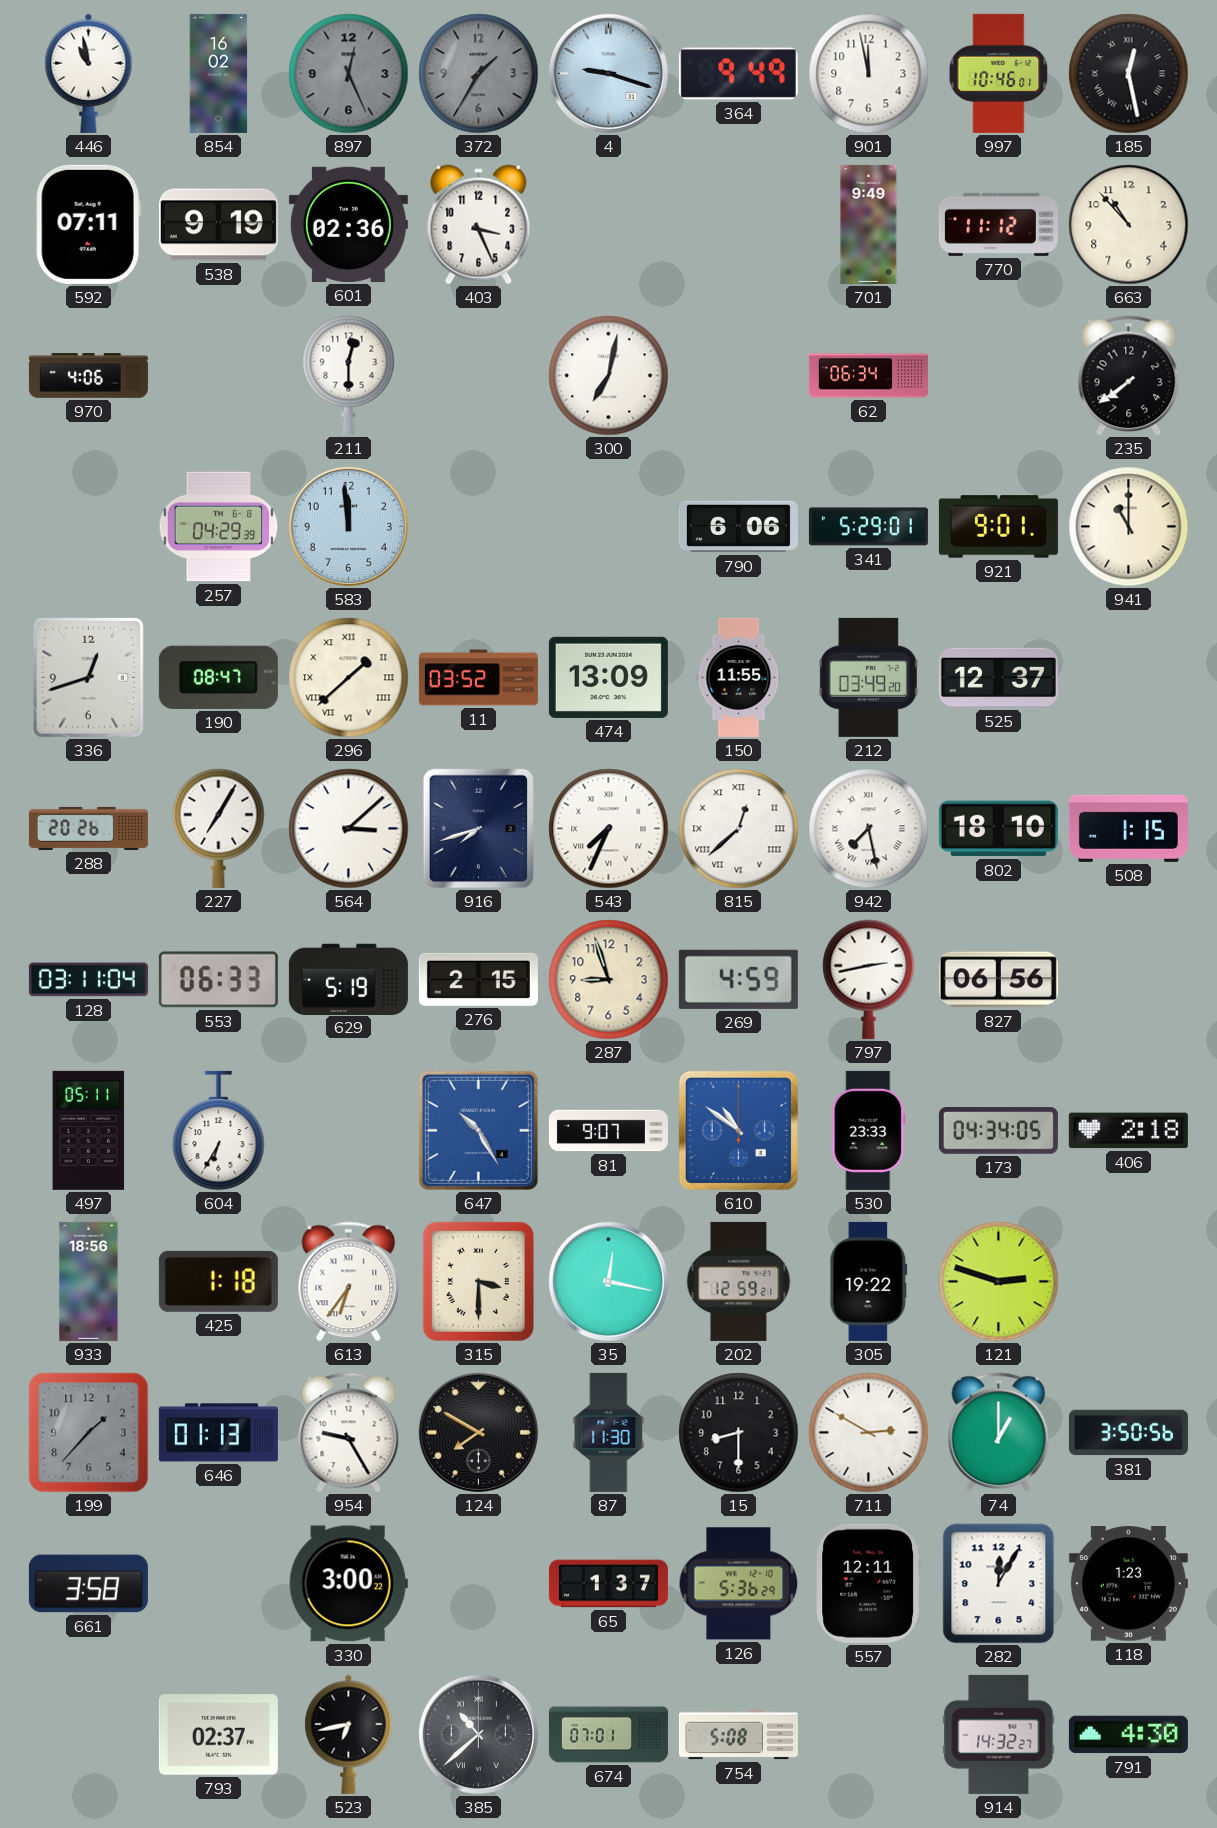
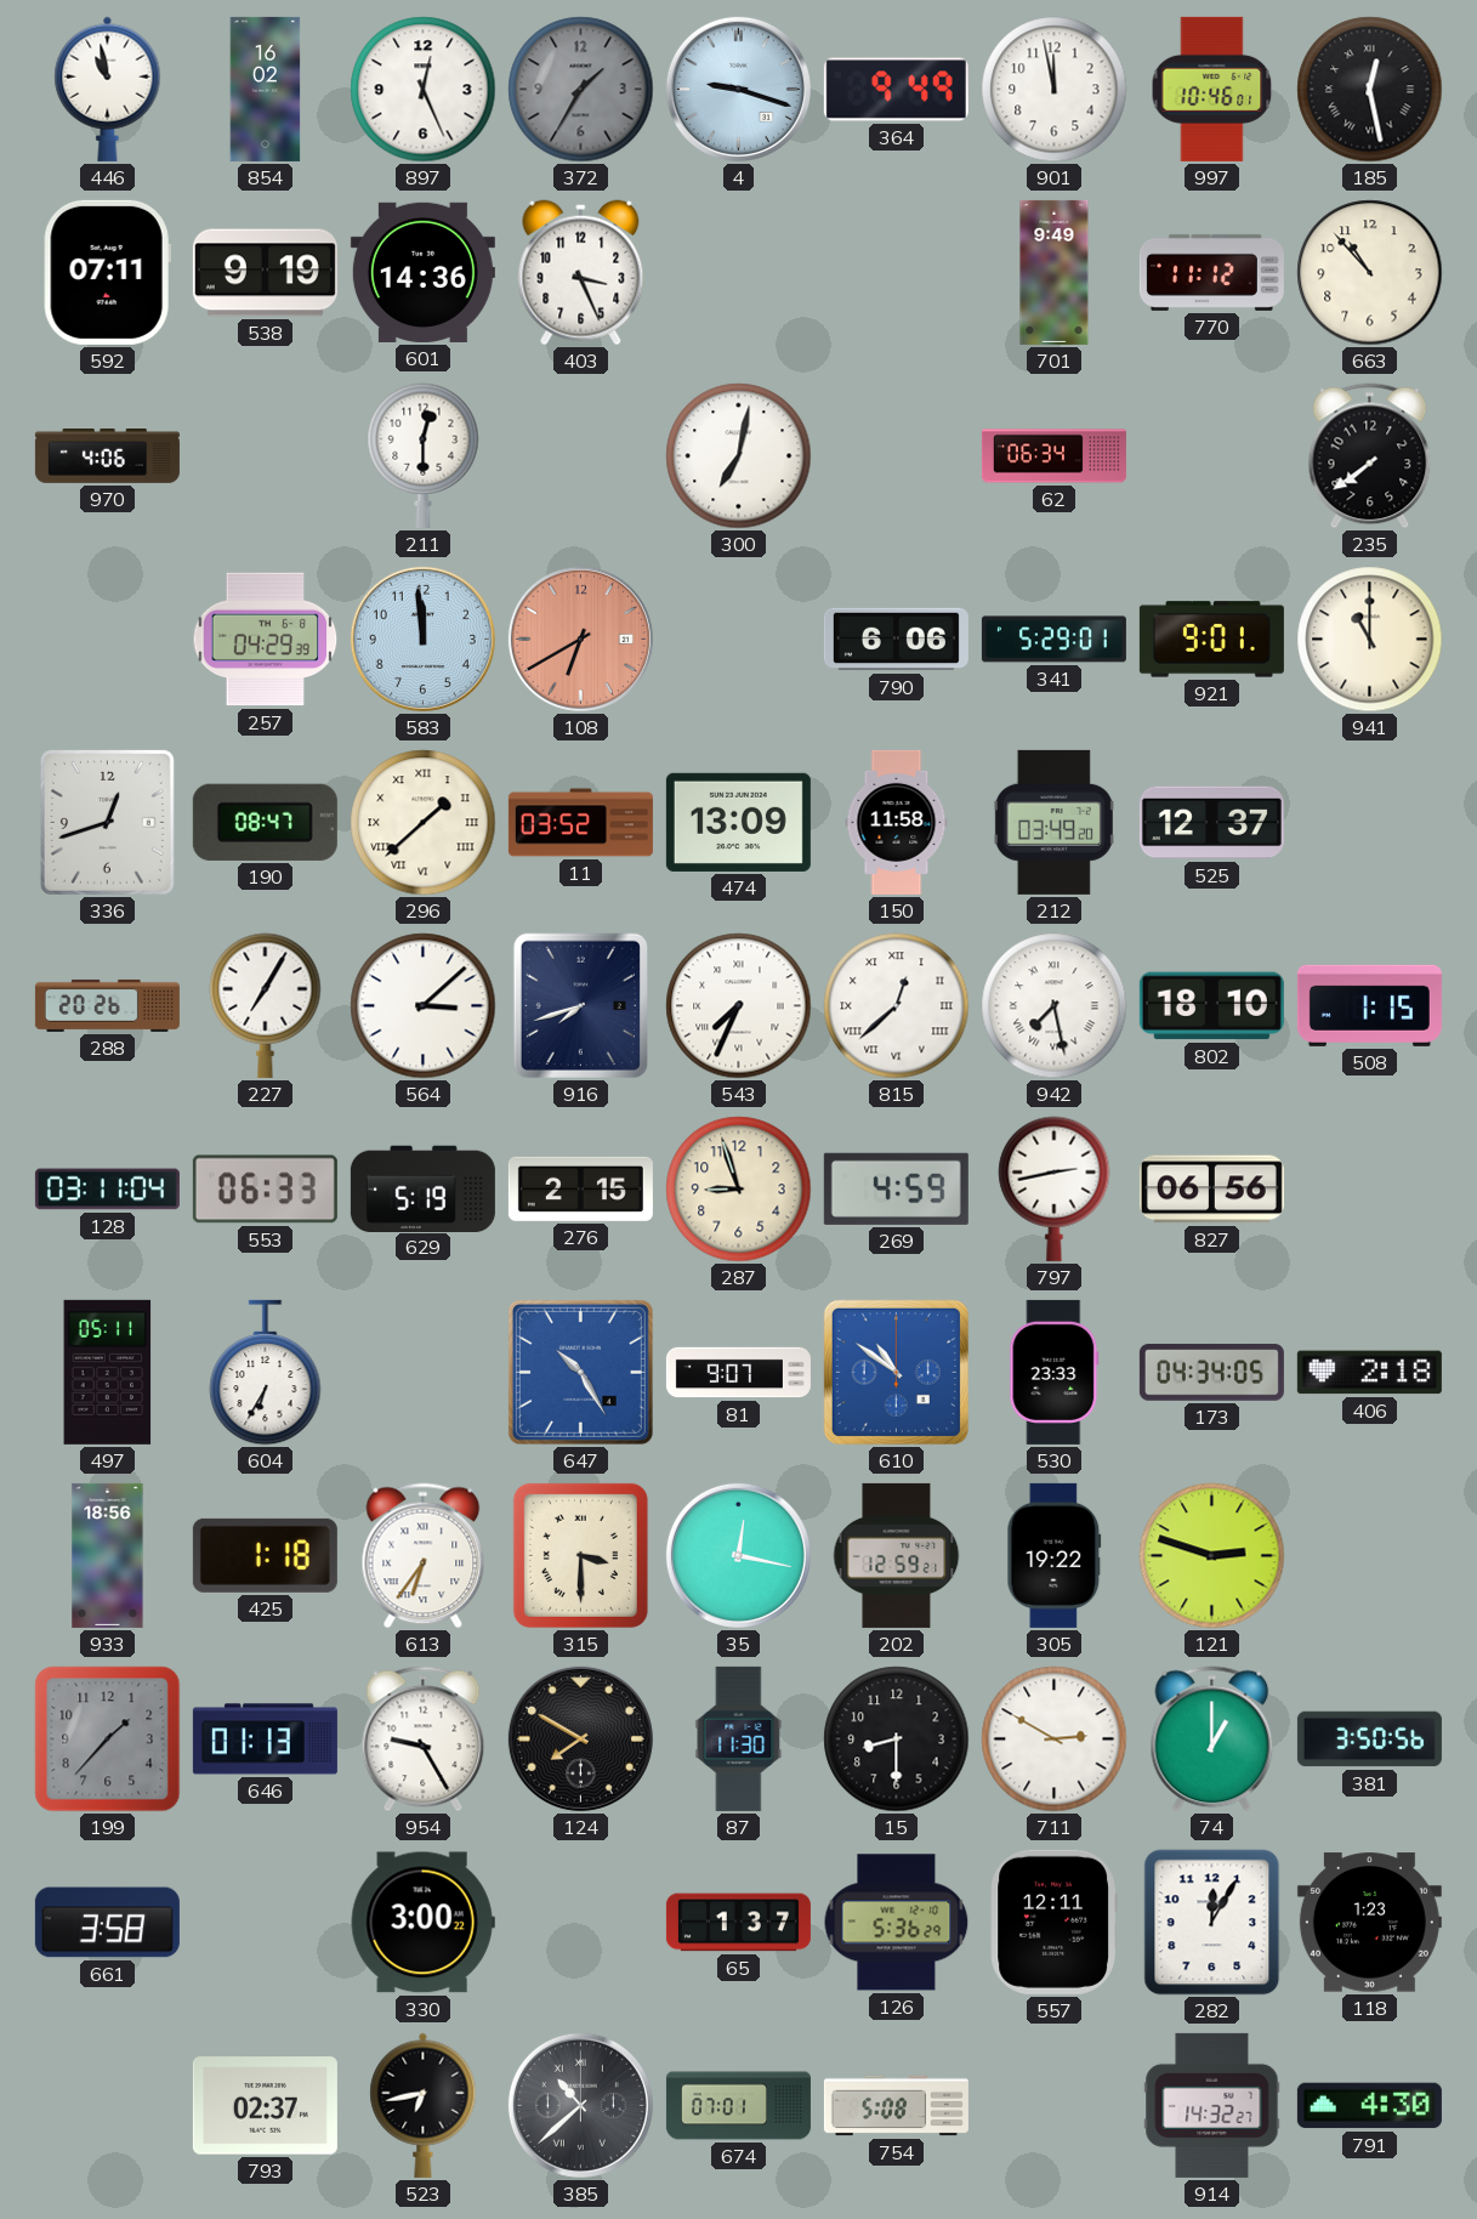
897 dial: grey -> white (424, 90)
601: 02:36 -> 14:36 (422, 272)
108: none -> 6:40 (580, 639)
150: 11:55 -> 11:58 (897, 822)
